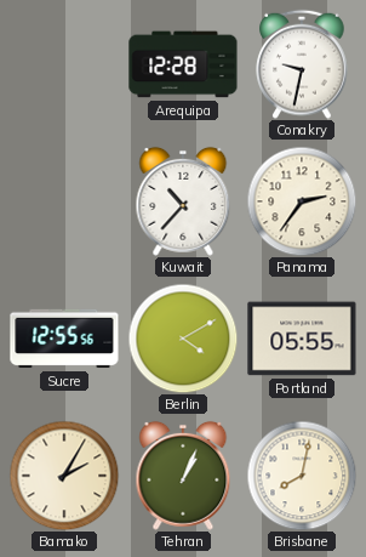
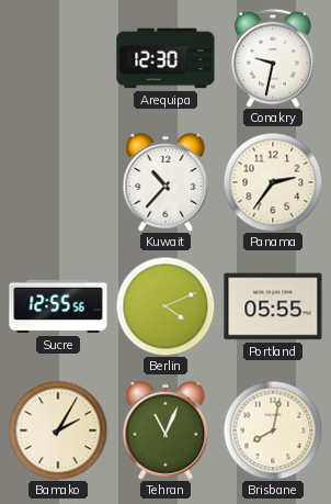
Arequipa: 12:28 -> 12:30 (165, 58)
Berlin: 4:10 -> 4:11 (165, 306)
Tehran: 1:04 -> 11:04 (165, 430)
